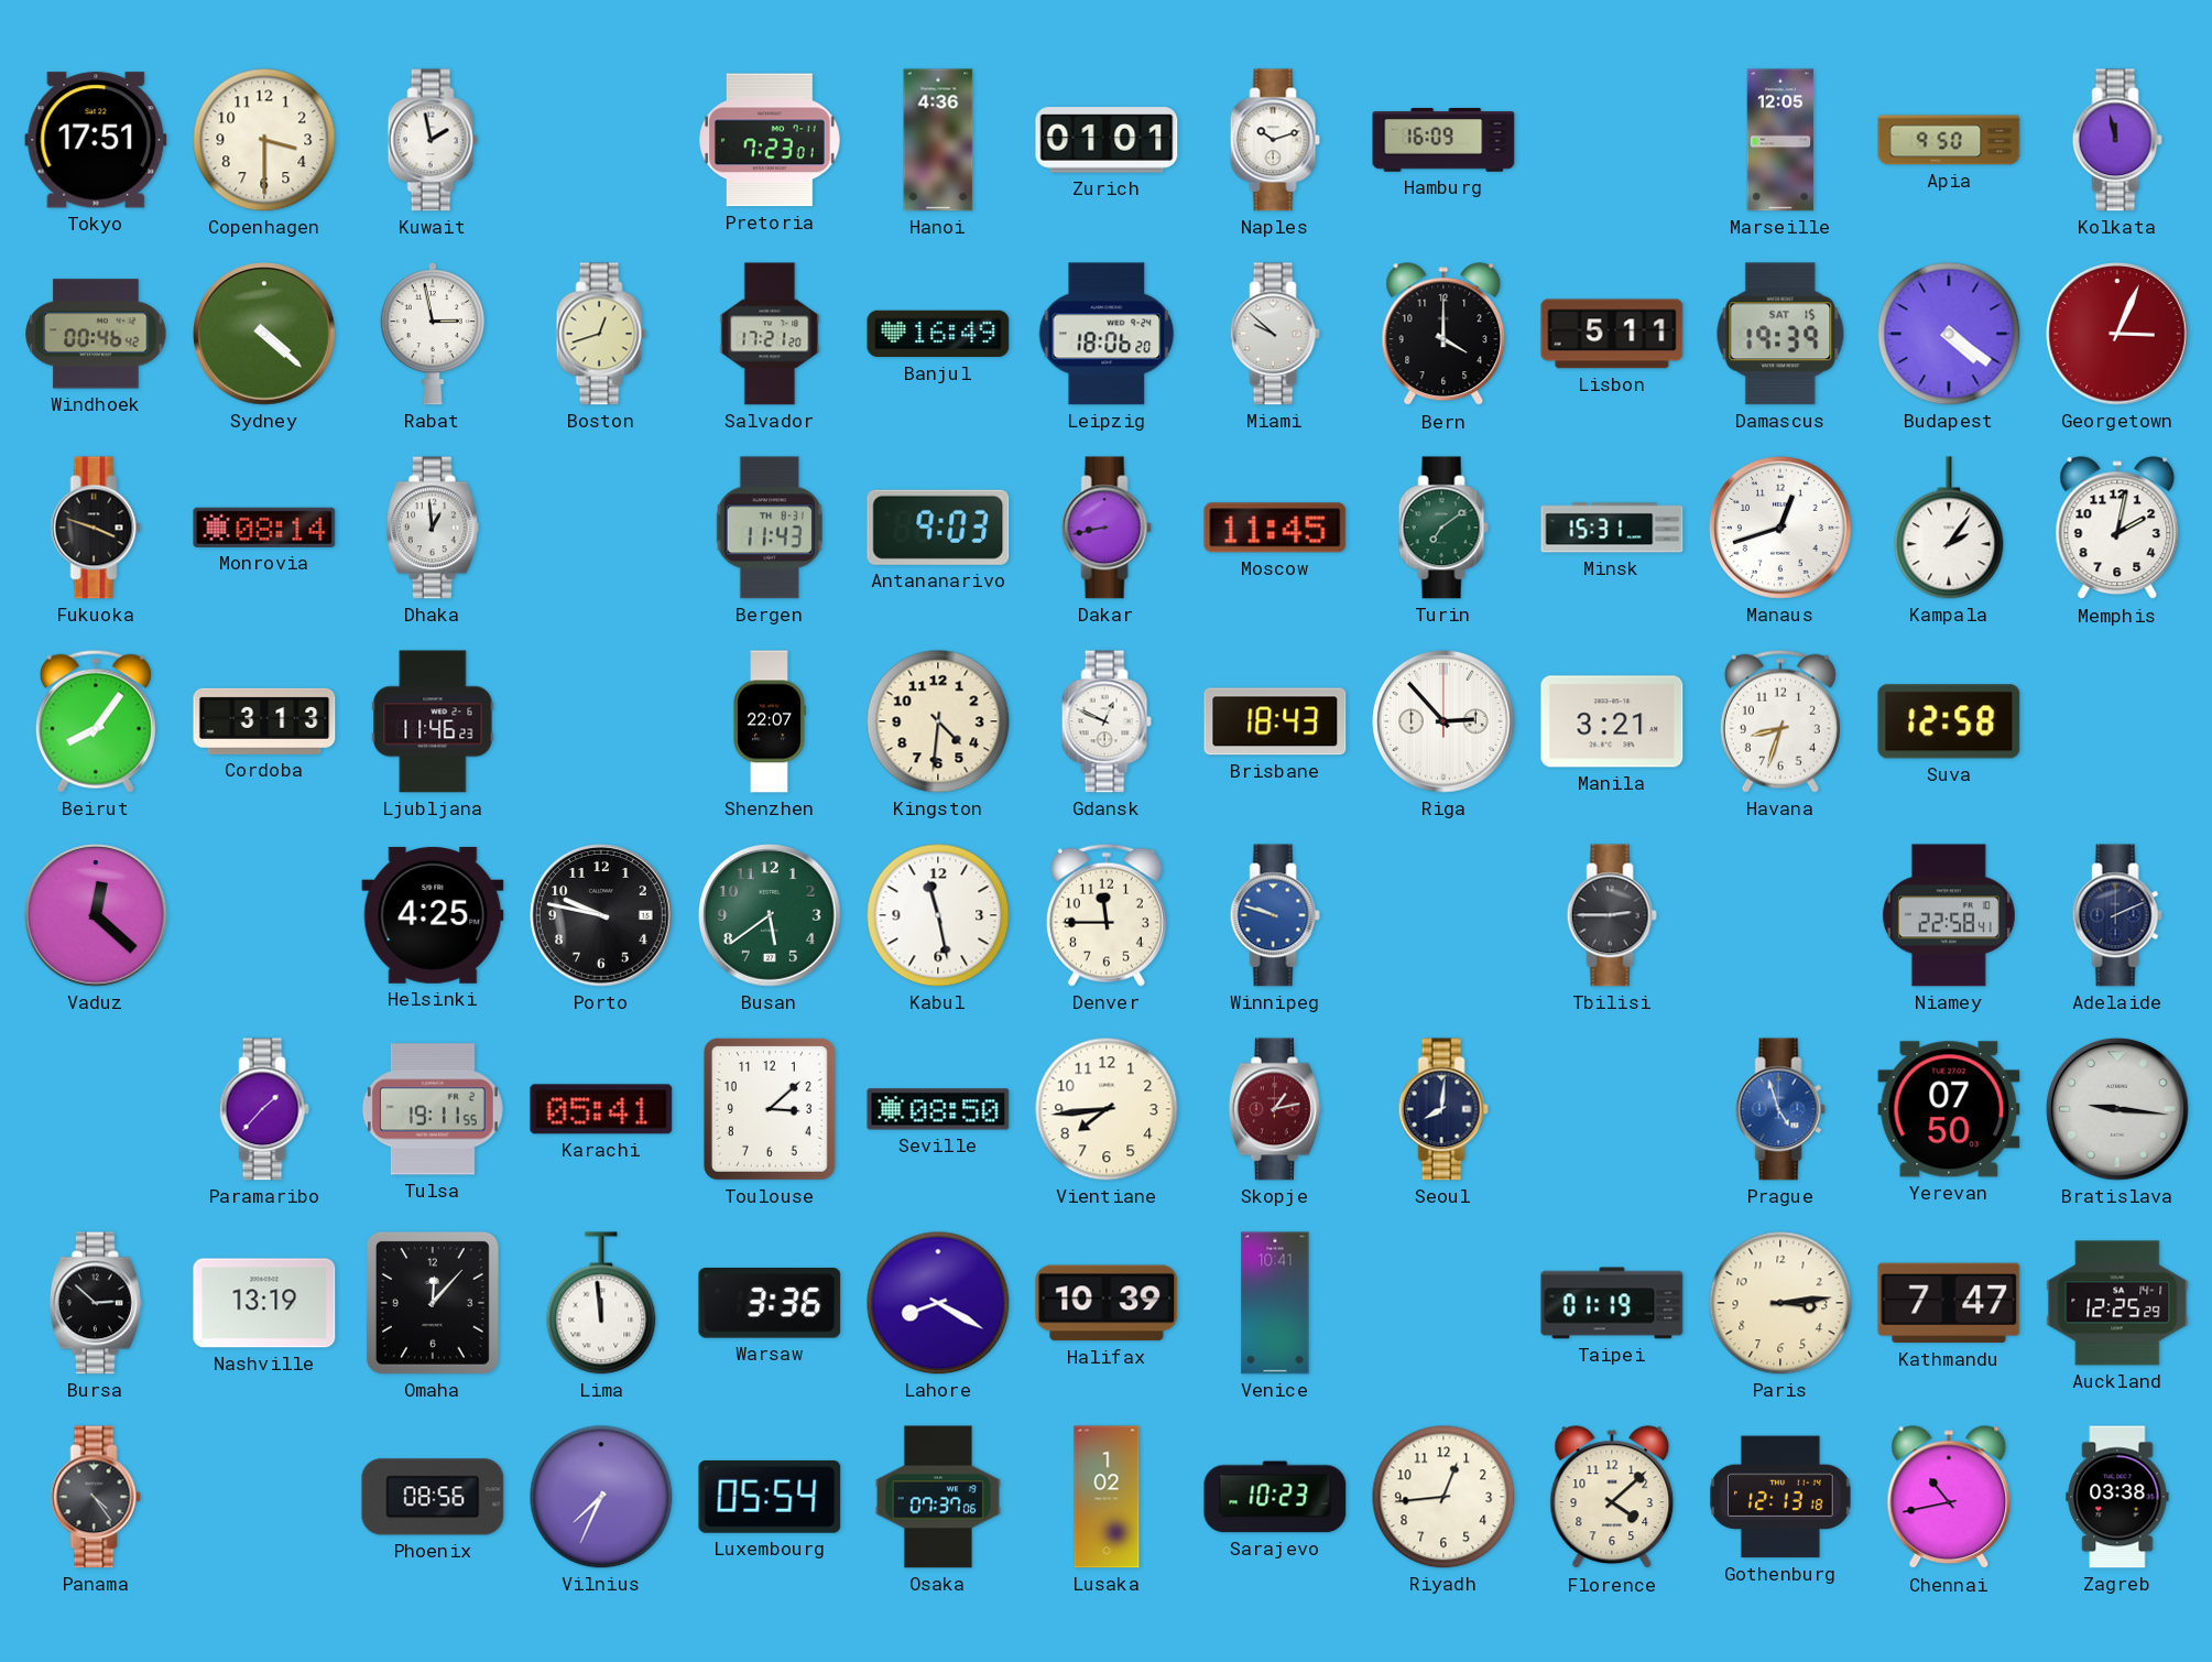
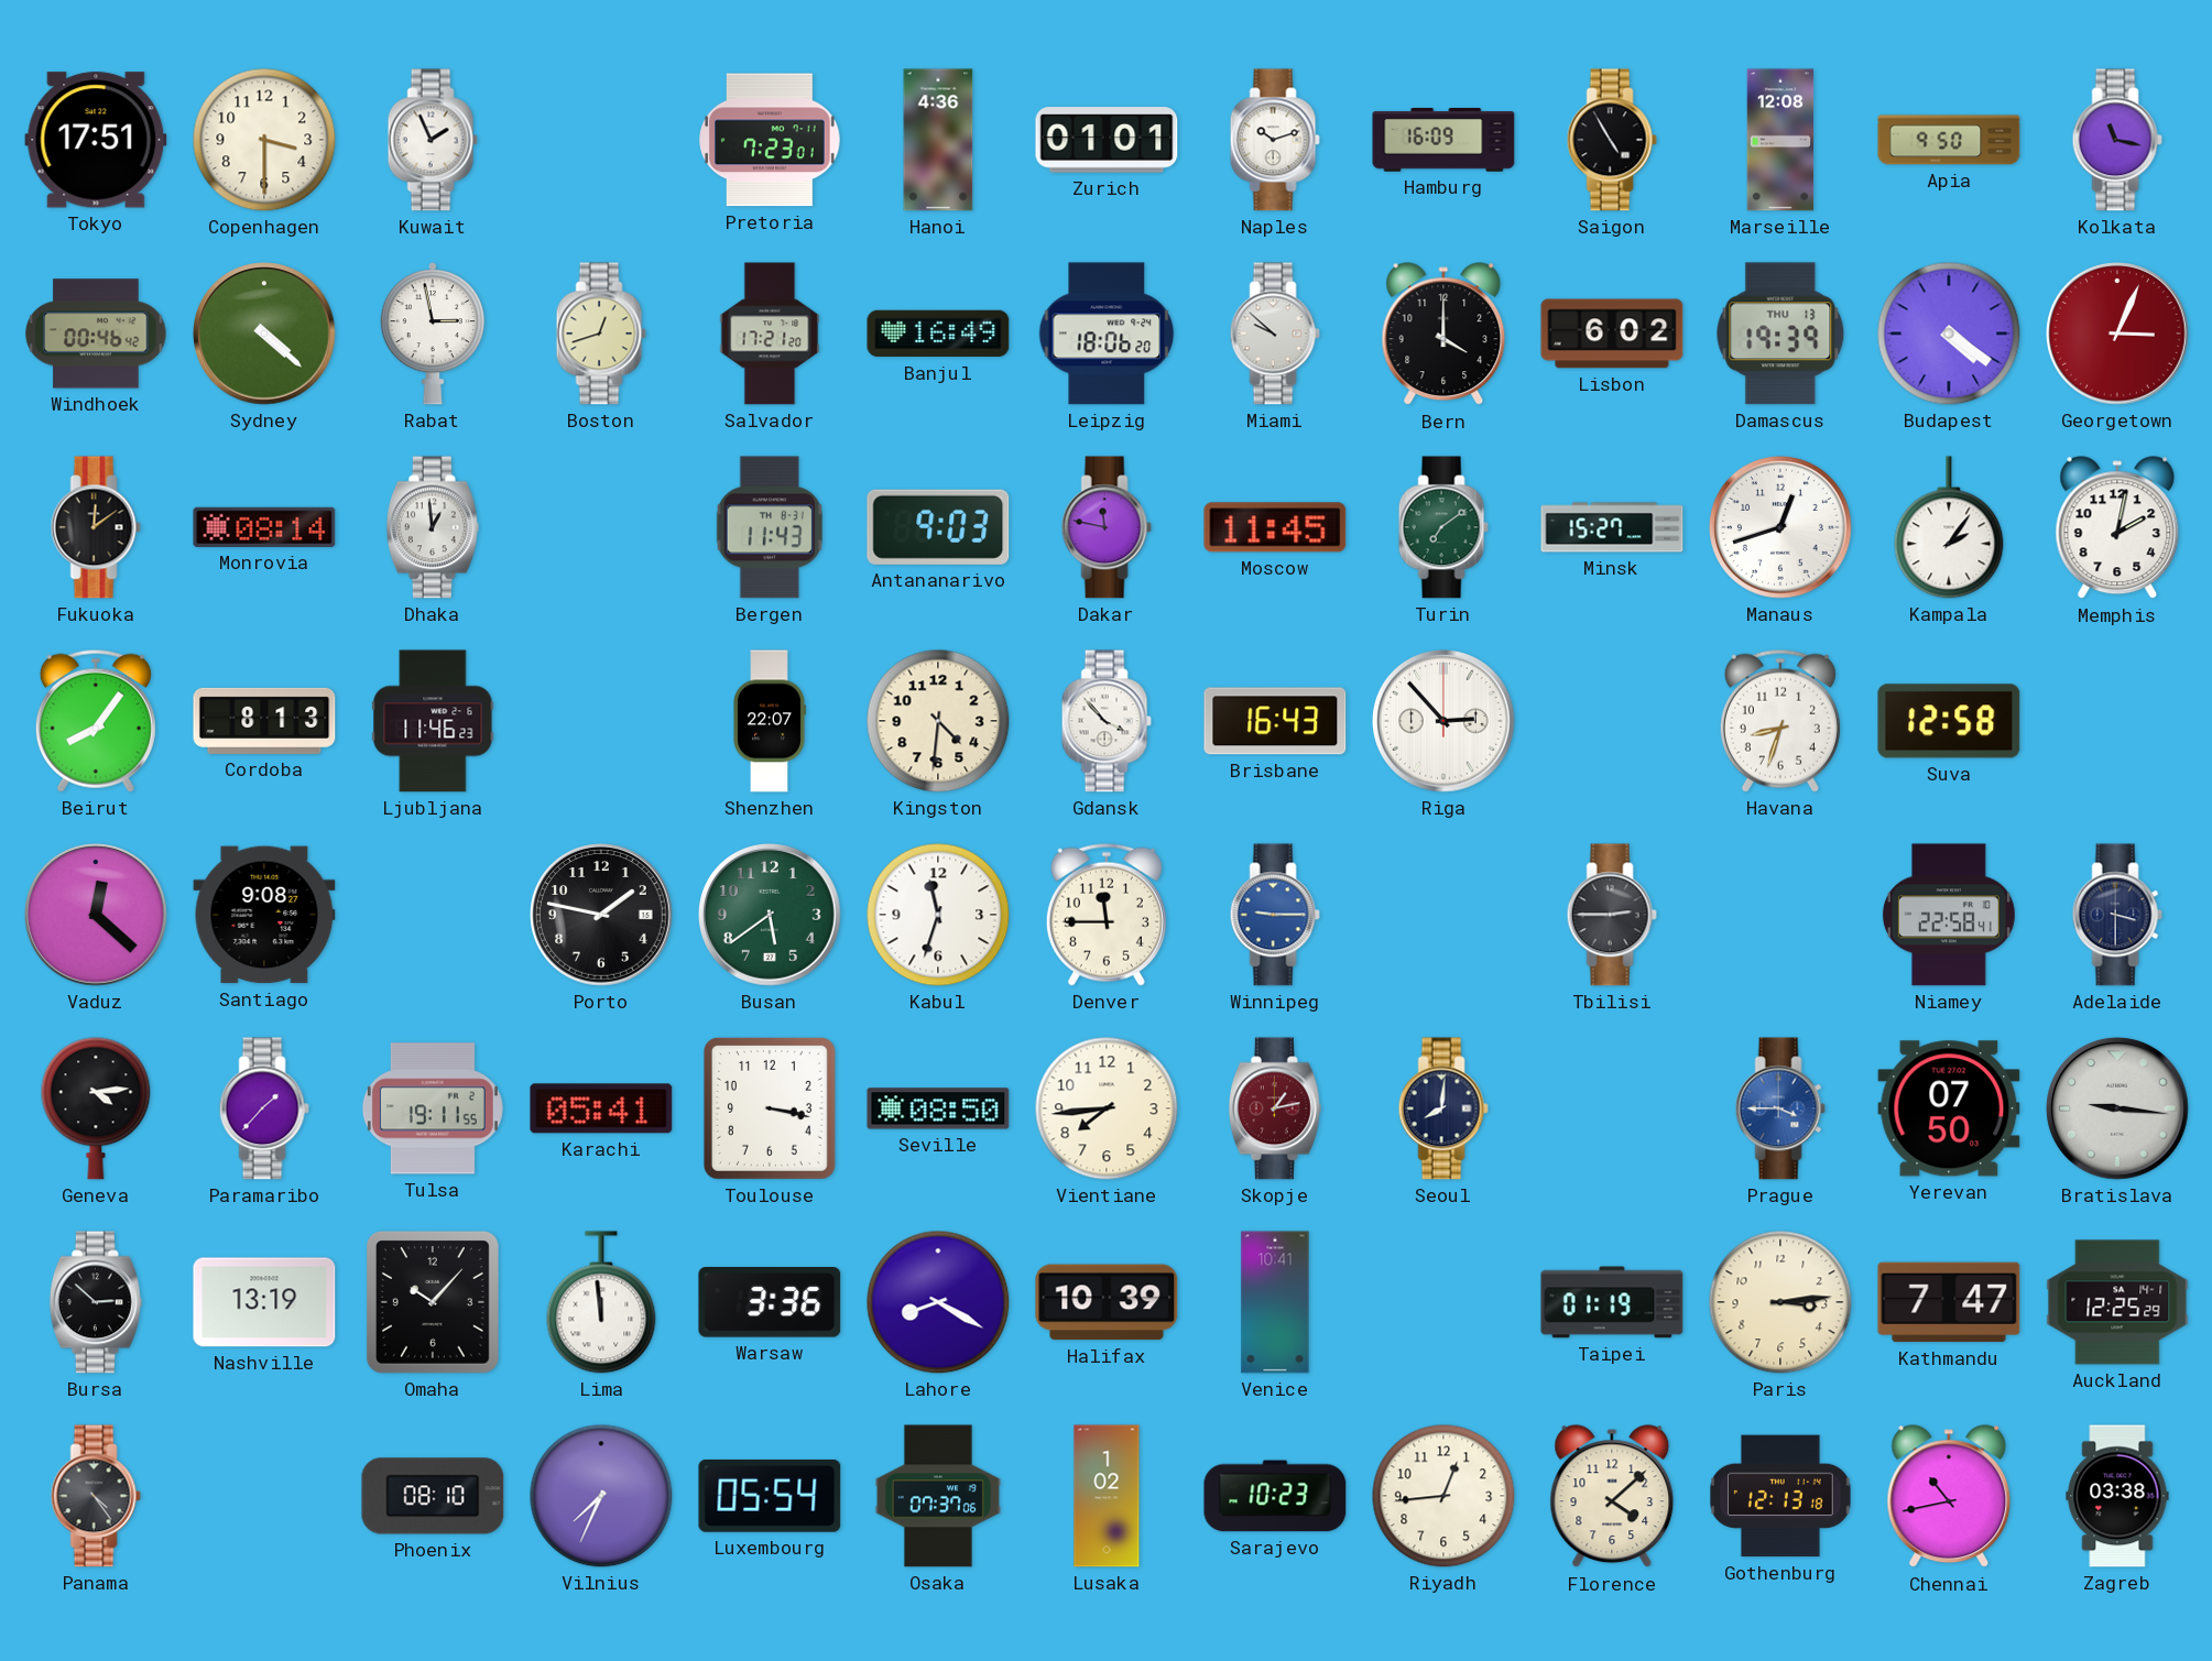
Kuwait: 1:58 -> 1:56 (433, 140)
Saigon: none -> 4:55 (1612, 140)
Marseille: 12:05 -> 12:08 (1780, 140)
Kolkata: 11:58 -> 11:17 (2117, 140)
Lisbon: 5:11 -> 6:02 (1612, 334)
Damascus date: SAT 15 -> THU 13 (1780, 334)
Fukuoka: 3:48 -> 12:09 (96, 527)
Dakar: 8:43 -> 11:47 (1107, 527)
Minsk: 15:31 -> 15:27 (1612, 527)
Cordoba: 3:13 -> 8:13 (264, 721)
Gdansk: 12:49 -> 3:53 (1107, 721)
Brisbane: 18:43 -> 16:43 (1275, 721)
Manila: 3:21 -> none (1612, 721)
Santiago: none -> 9:08 (264, 915)
Helsinki: 4:25 -> none (433, 915)
Porto: 9:47 -> 1:47 (602, 916)
Kabul: 11:28 -> 11:33 (938, 915)
Winnipeg: 9:48 -> 9:15 (1275, 915)
Adelaide: 2:11 -> 3:30 (2117, 915)
Geneva: none -> 4:14 (96, 1108)
Toulouse: 3:08 -> 3:17 (770, 1108)
Prague: 4:57 -> 3:45 (1780, 1108)
Omaha: 12:07 -> 10:07 (433, 1302)
Phoenix: 08:56 -> 08:10 (433, 1496)
